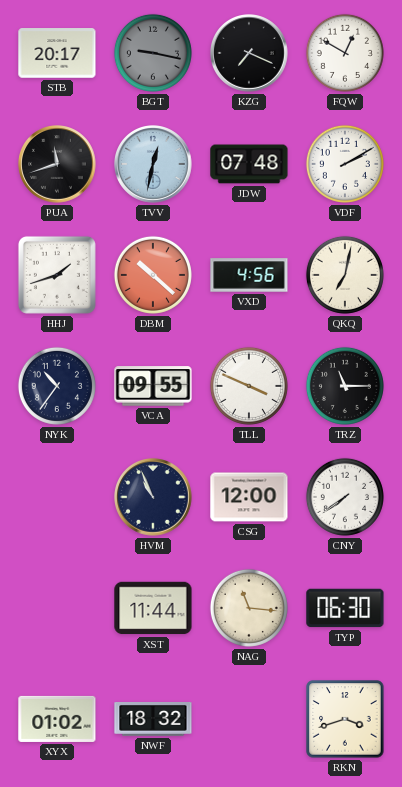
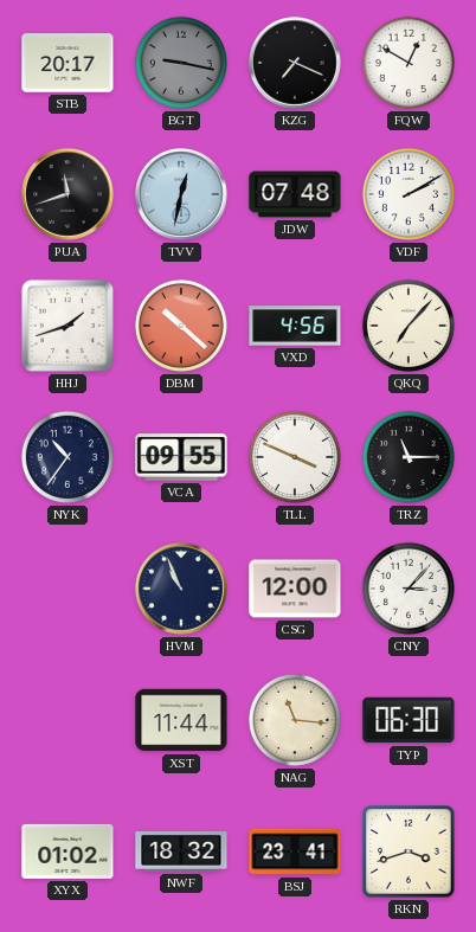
QKQ: 7:02 -> 7:07 (409, 326)
CNY: 7:39 -> 3:07 (409, 589)
BSJ: none -> 23:41 (295, 851)
